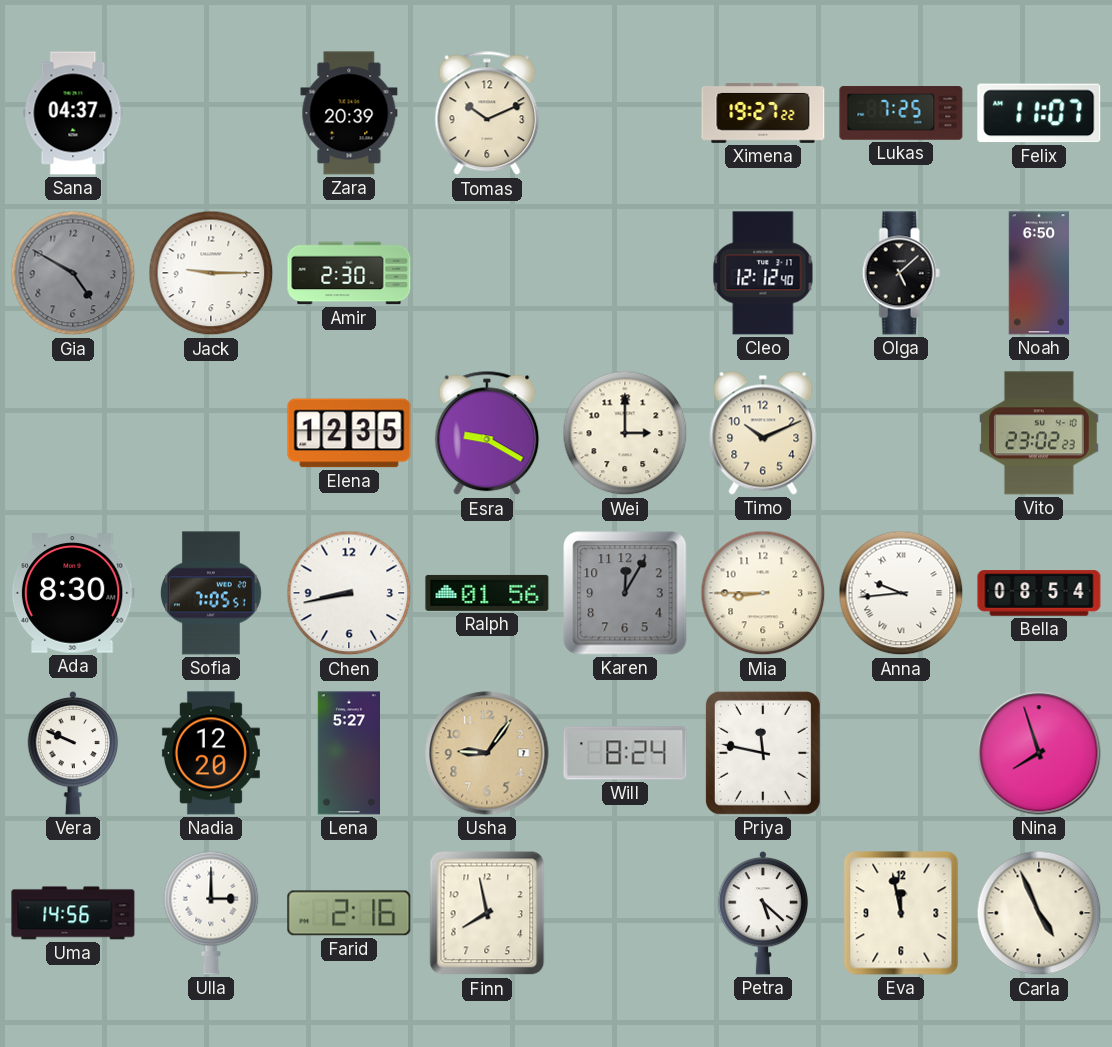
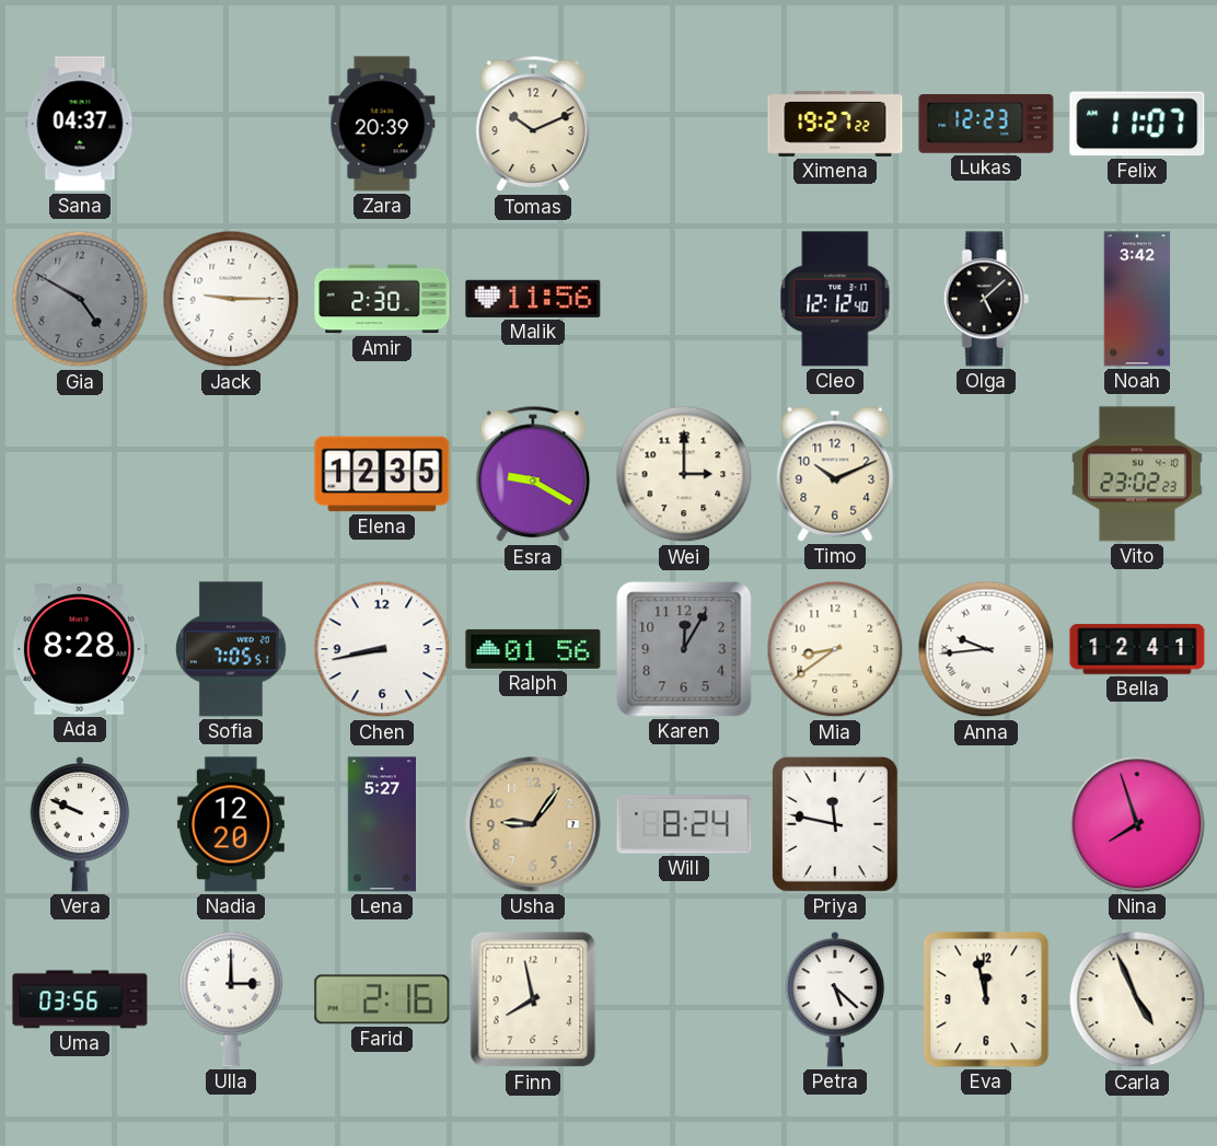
Lukas: 7:25 -> 12:23 (986, 124)
Malik: none -> 11:56 (533, 299)
Noah: 6:50 -> 3:42 (1137, 299)
Ada: 8:30 -> 8:28 (80, 650)
Mia: 8:45 -> 8:39 (835, 649)
Bella: 08:54 -> 12:41 (1137, 649)
Uma: 14:56 -> 03:56 (80, 999)
